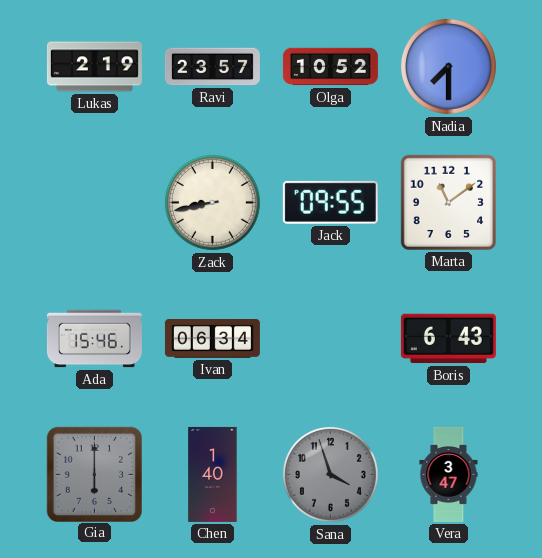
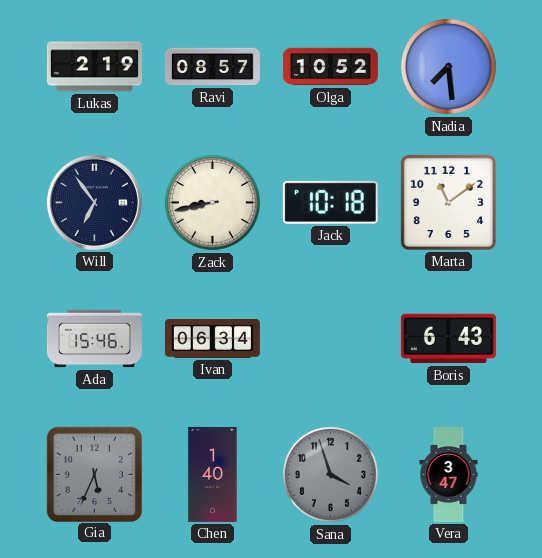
Ravi: 23:57 -> 08:57 (212, 67)
Nadia: 7:30 -> 7:29 (448, 66)
Will: none -> 6:54 (94, 202)
Jack: 09:55 -> 10:18 (330, 202)
Gia: 6:00 -> 5:34 (94, 474)
